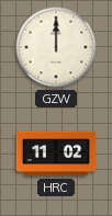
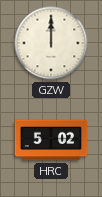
HRC: 11:02 -> 5:02 (51, 140)
